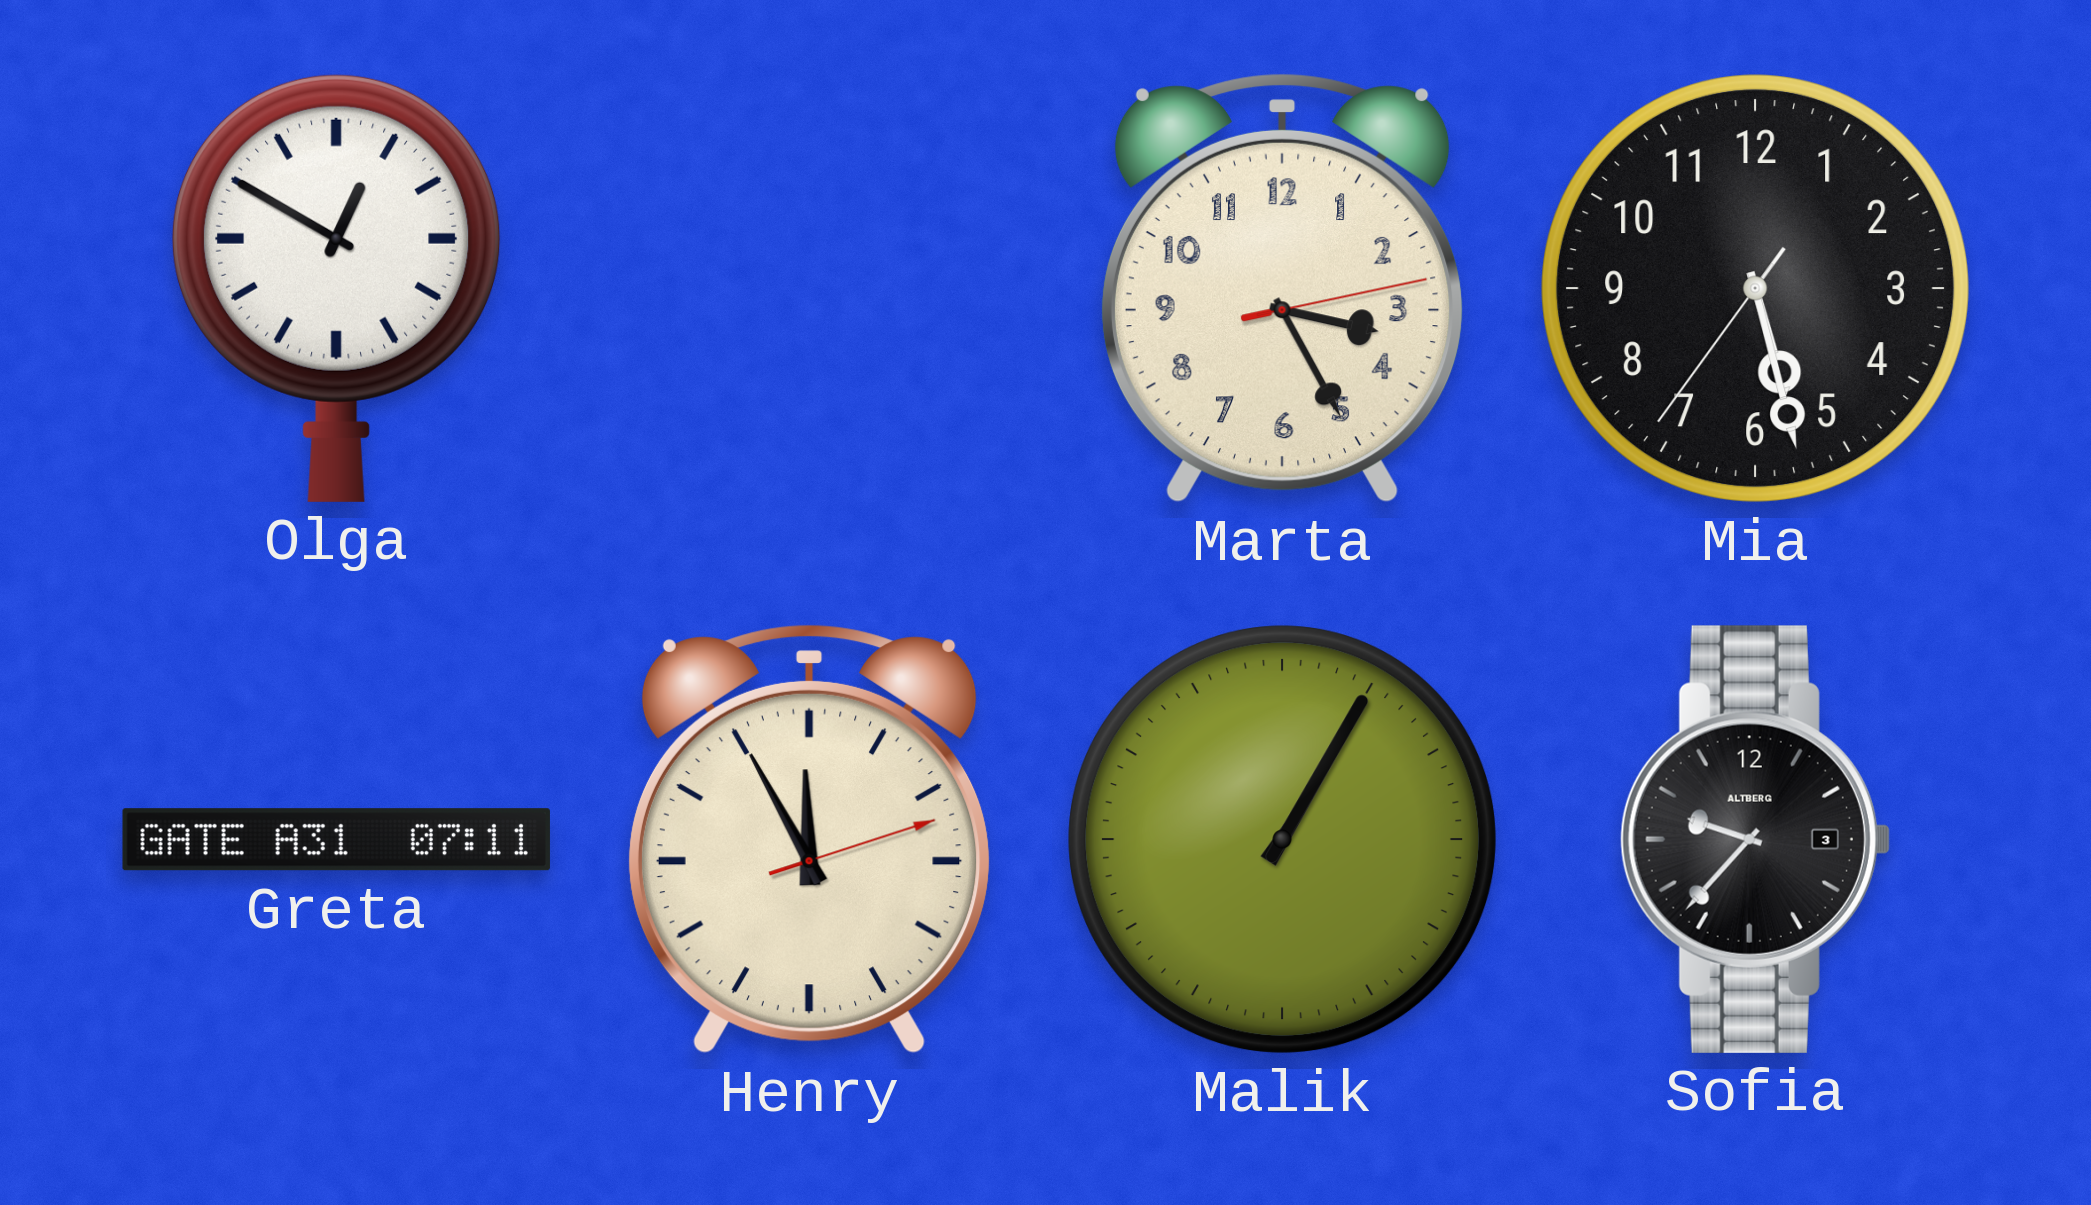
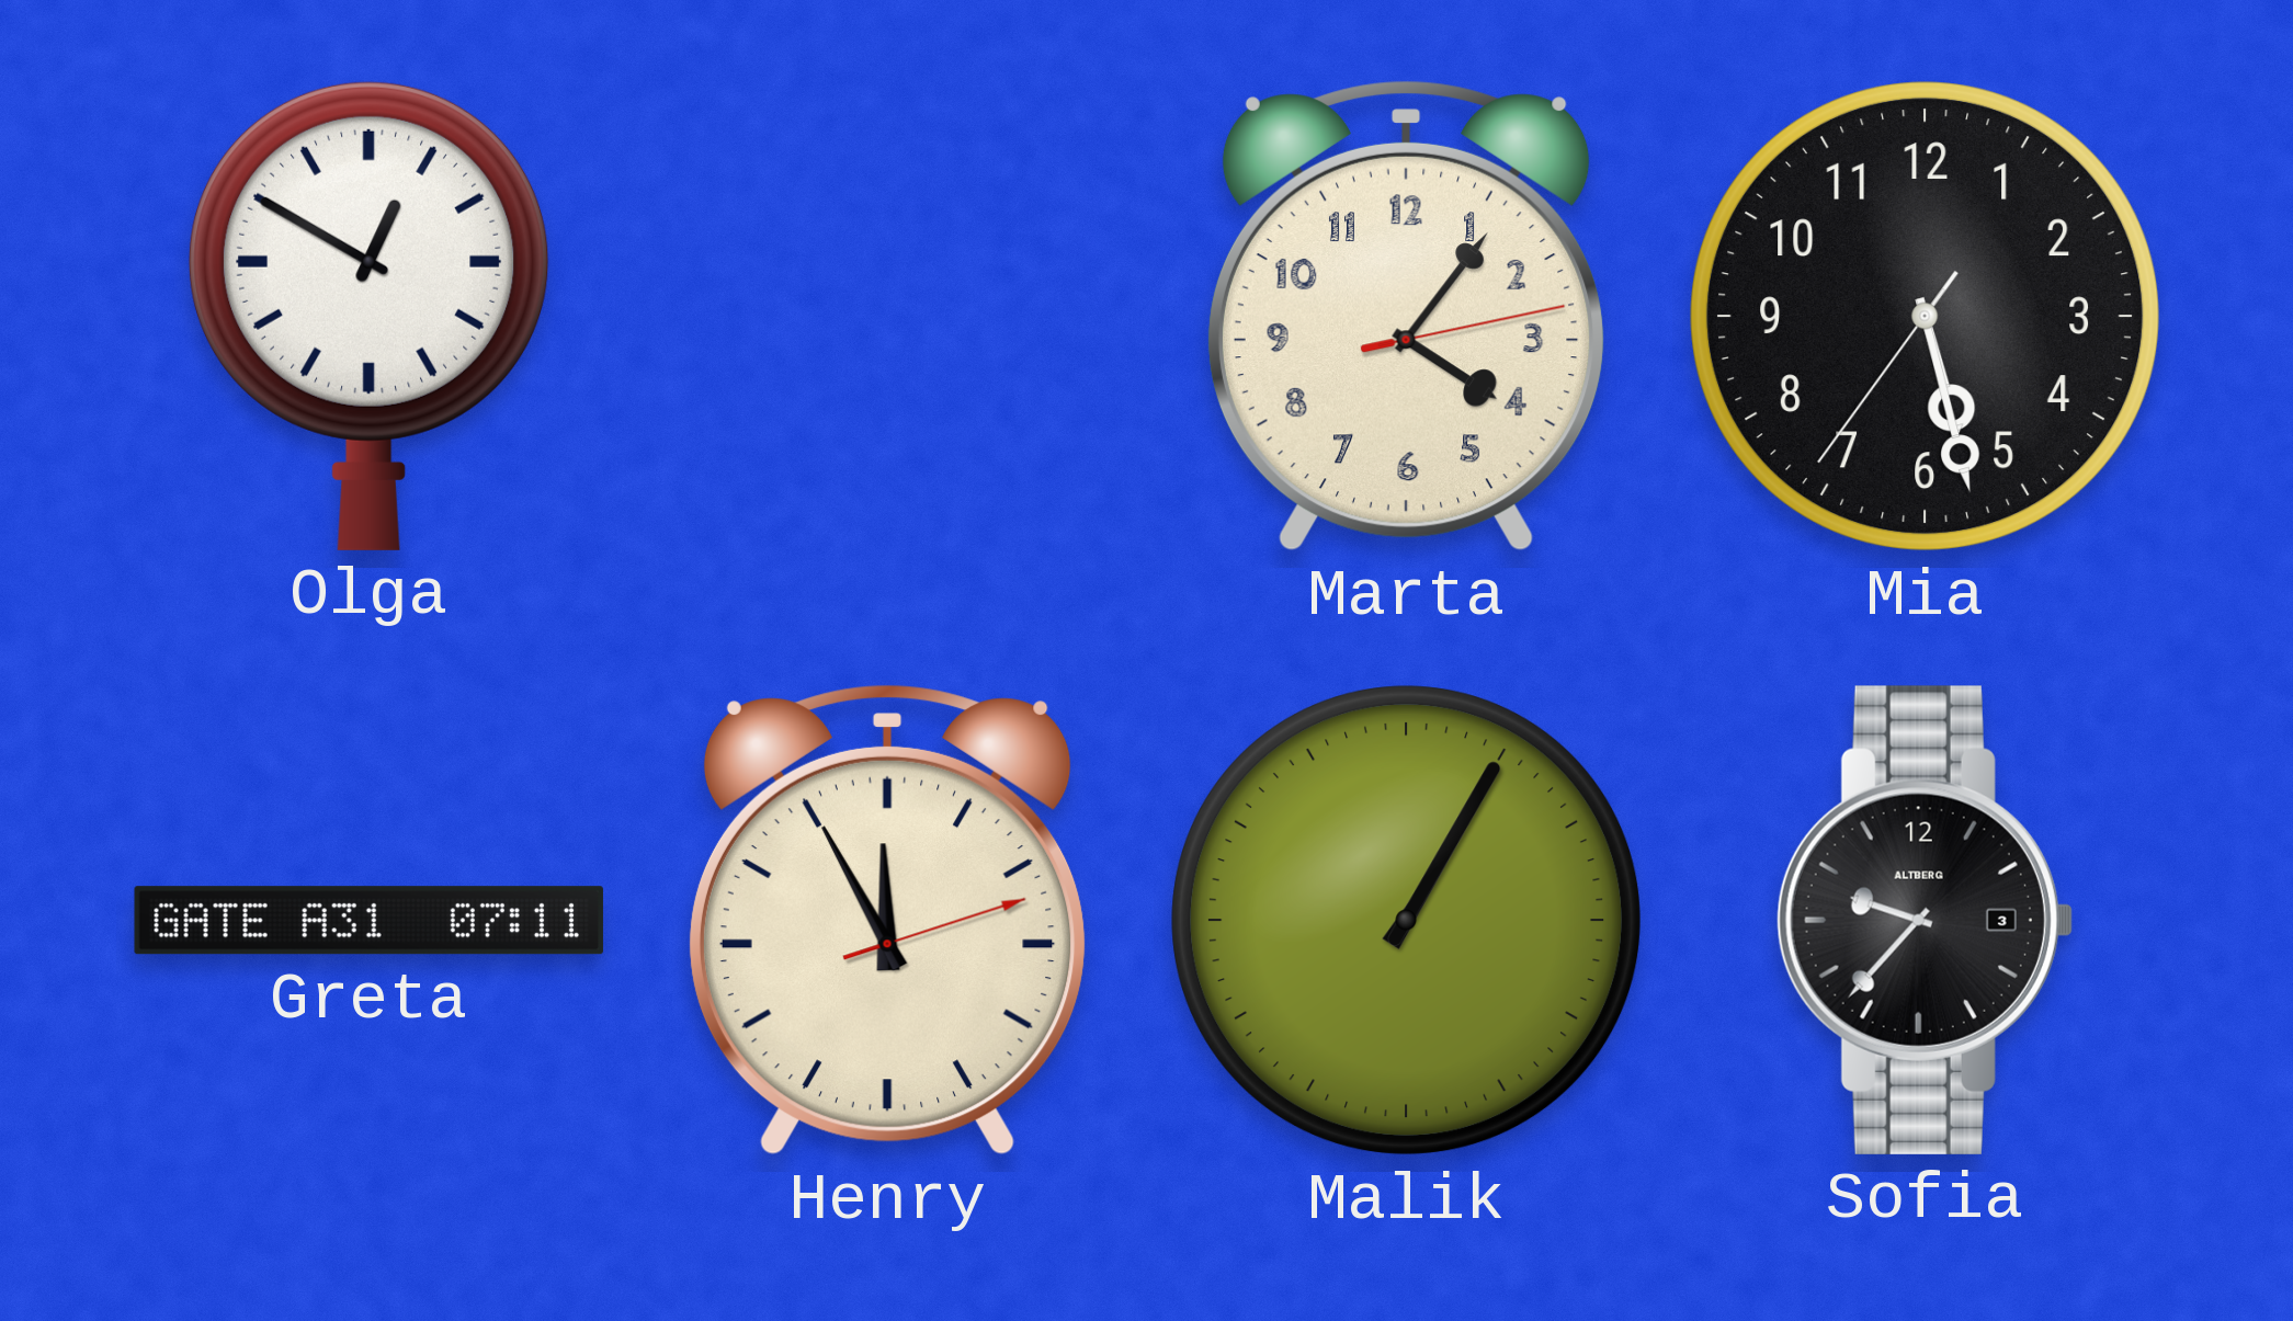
Marta: 3:25 -> 4:06 (1406, 316)
